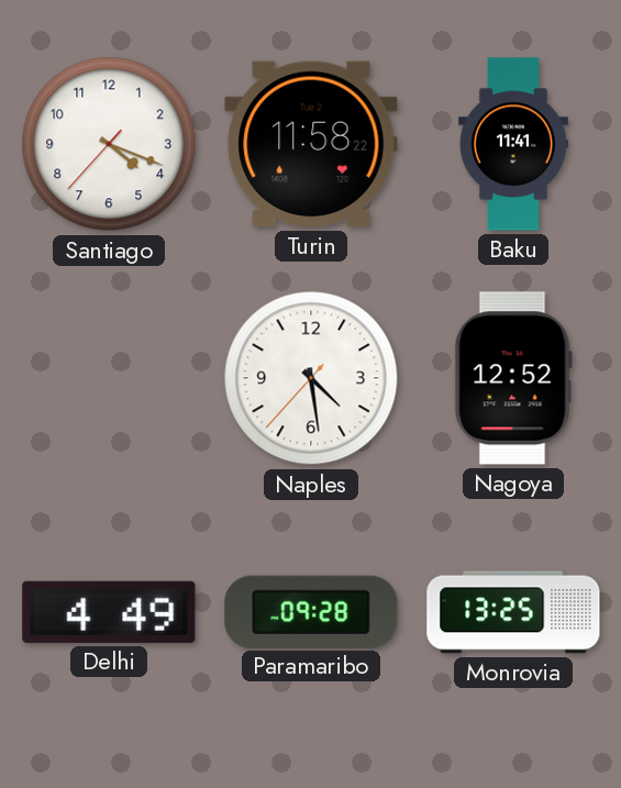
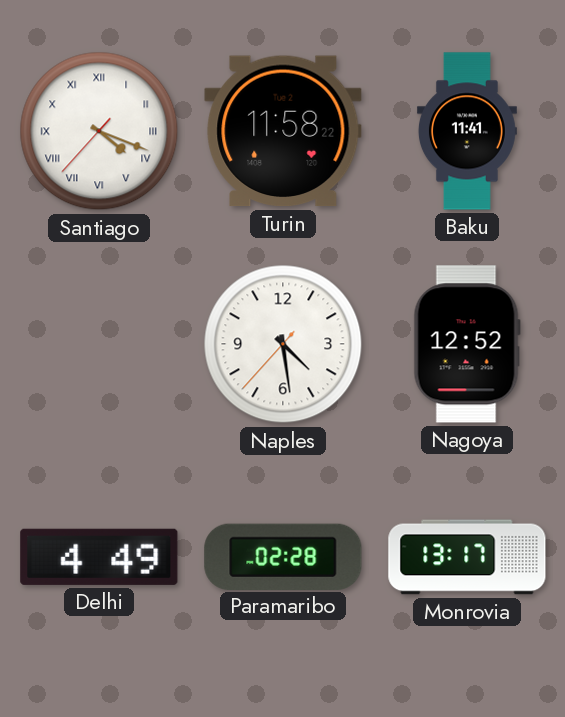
Santiago numerals: Arabic -> Roman (99, 131)
Paramaribo: 09:28 -> 02:28 (283, 556)
Monrovia: 13:25 -> 13:17 (467, 557)
